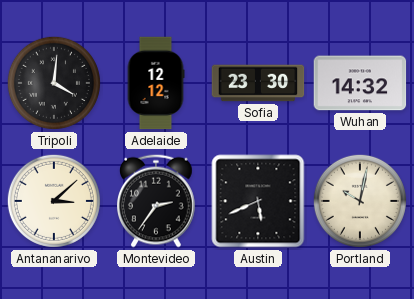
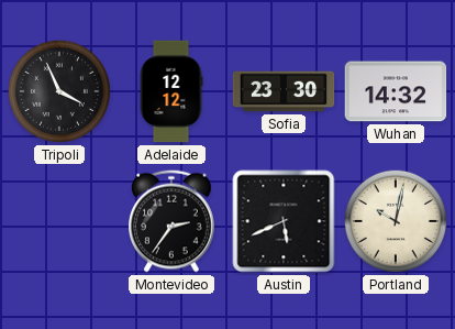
Tripoli: 4:01 -> 3:56 (59, 91)
Antananarivo: 3:08 -> none (54, 201)
